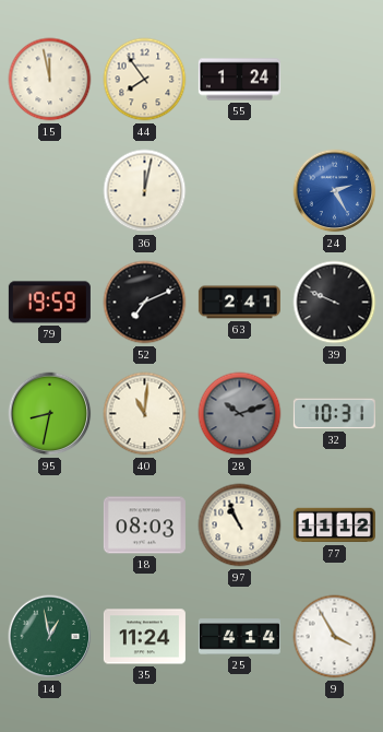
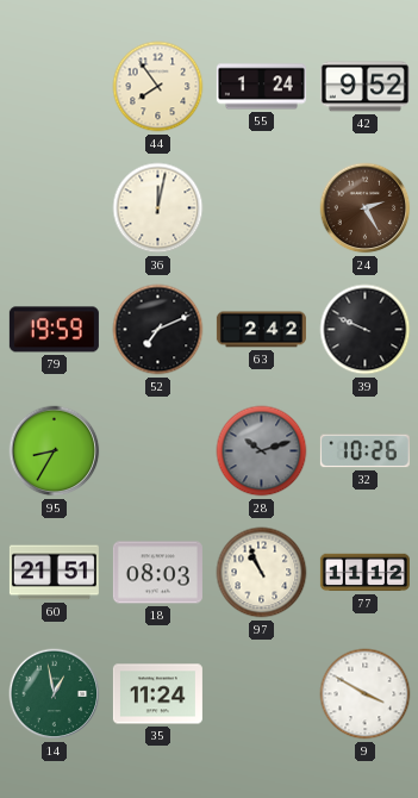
15: 11:58 -> none (50, 80)
42: none -> 9:52 (364, 87)
24 dial: blue -> brown (366, 208)
63: 2:41 -> 2:42 (261, 330)
95: 8:32 -> 8:35 (55, 451)
40: 11:01 -> none (145, 414)
32: 10:31 -> 10:26 (364, 451)
60: none -> 21:51 (54, 573)
25: 4:14 -> none (239, 637)
9: 3:55 -> 3:50 (366, 694)
